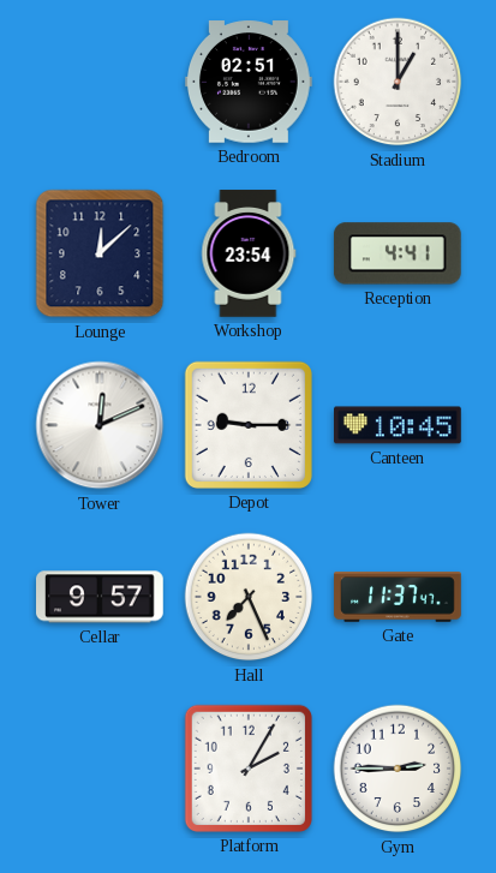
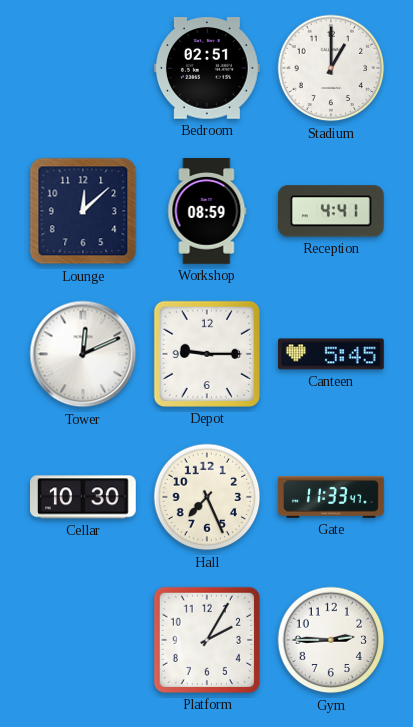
Workshop: 23:54 -> 08:59 (207, 211)
Canteen: 10:45 -> 5:45 (332, 354)
Cellar: 9:57 -> 10:30 (84, 497)
Gate: 11:37 -> 11:33 (331, 497)
